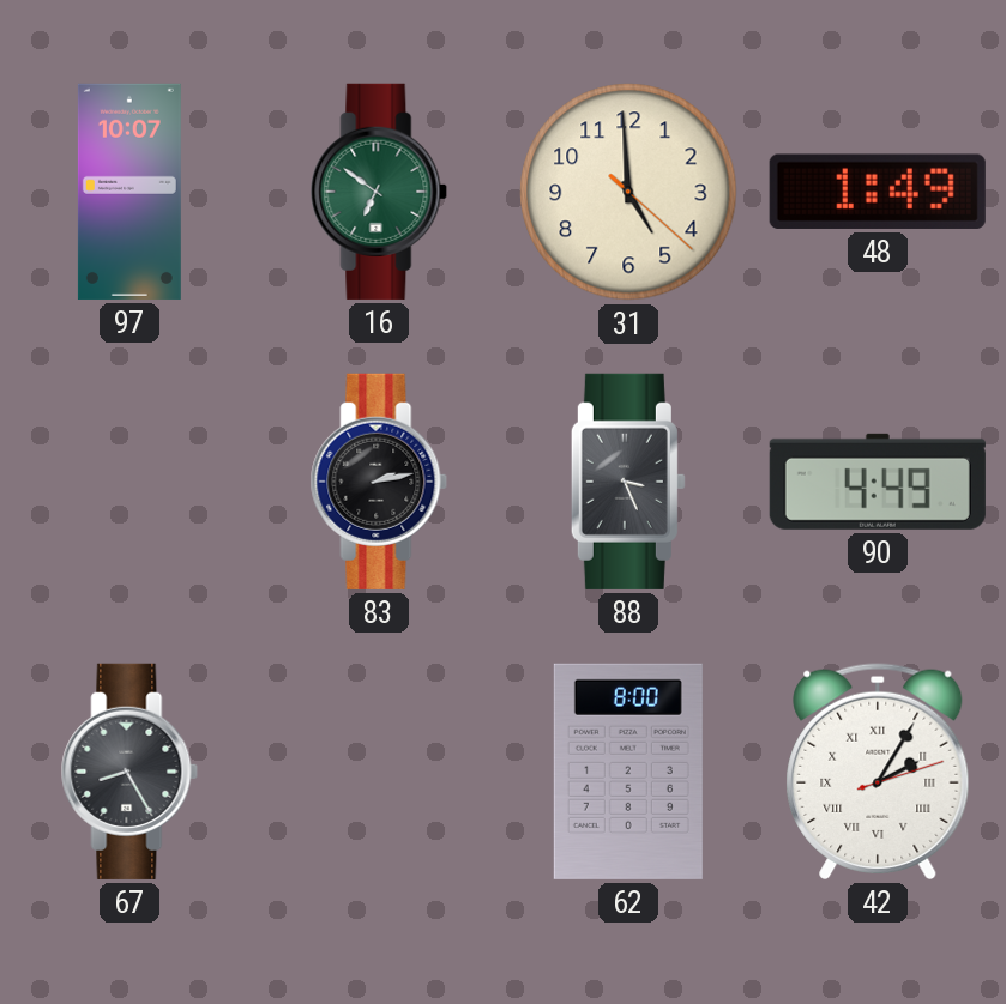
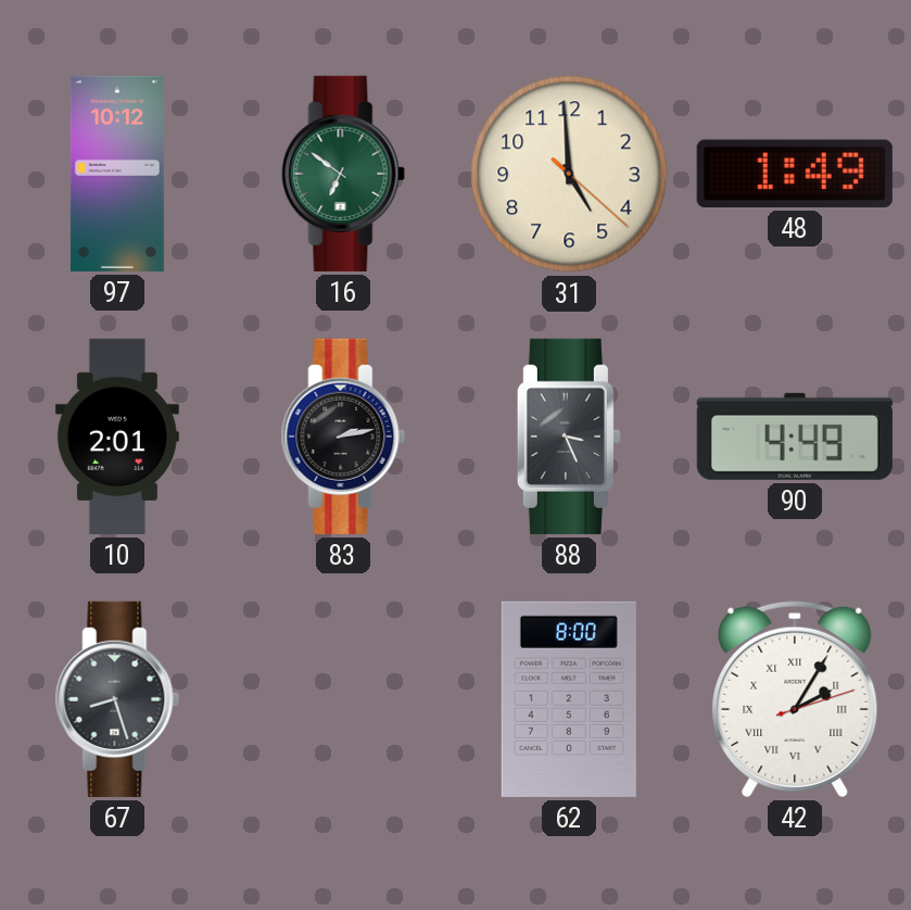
97: 10:07 -> 10:12 (117, 174)
10: none -> 2:01 (117, 437)
67: 8:25 -> 8:27 (117, 699)
